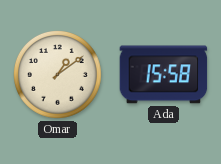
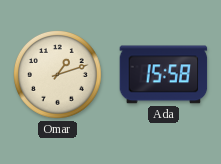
Omar: 1:09 -> 1:12 (58, 75)
